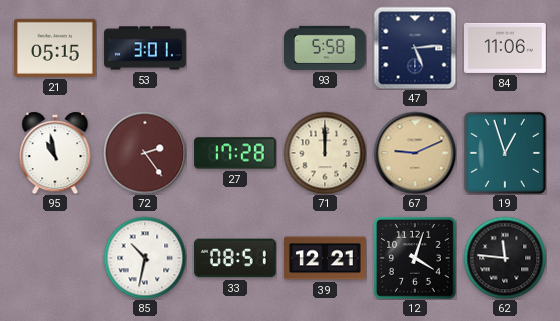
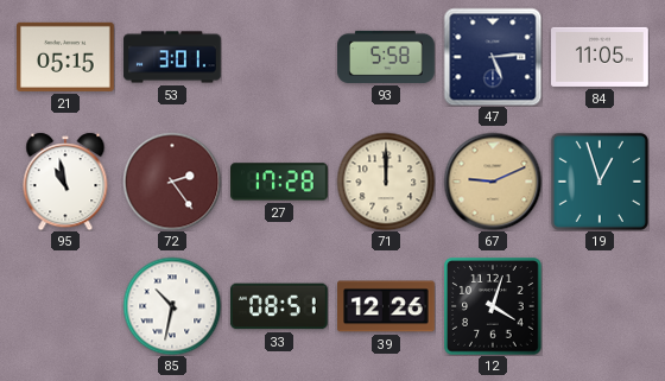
84: 11:06 -> 11:05 (601, 57)
39: 12:21 -> 12:26 (387, 306)
62: 11:46 -> none (505, 258)
